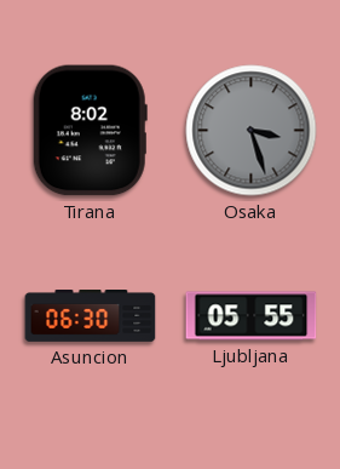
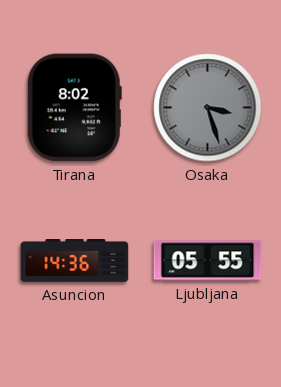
Asuncion: 06:30 -> 14:36 (75, 261)
